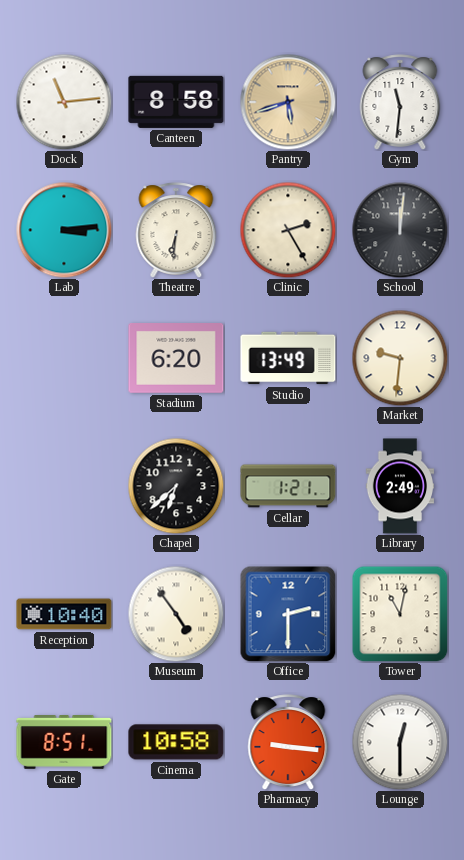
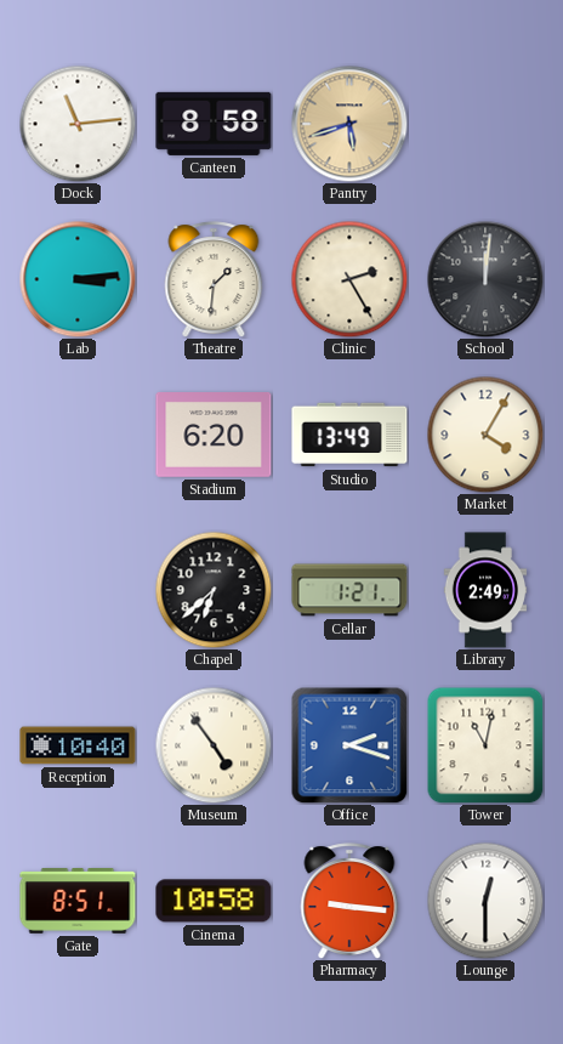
Gym: 11:31 -> none (400, 102)
Theatre: 6:31 -> 1:31 (214, 279)
Market: 9:31 -> 4:05 (485, 435)
Office: 2:30 -> 2:18 (349, 745)
